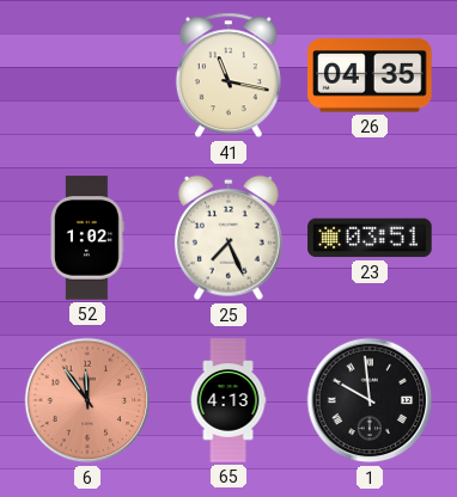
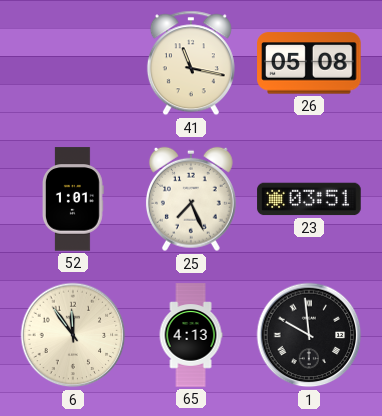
26: 04:35 -> 05:08 (309, 63)
52: 1:02 -> 1:01 (74, 199)
6 dial: salmon -> cream (73, 335)
